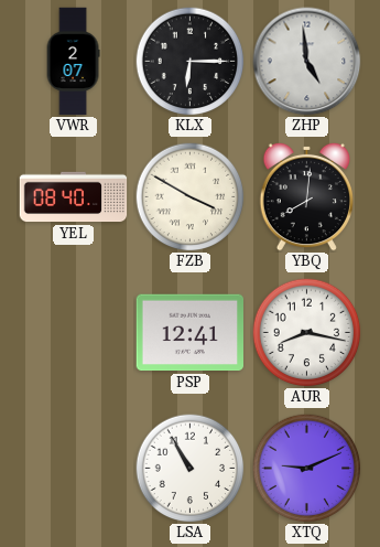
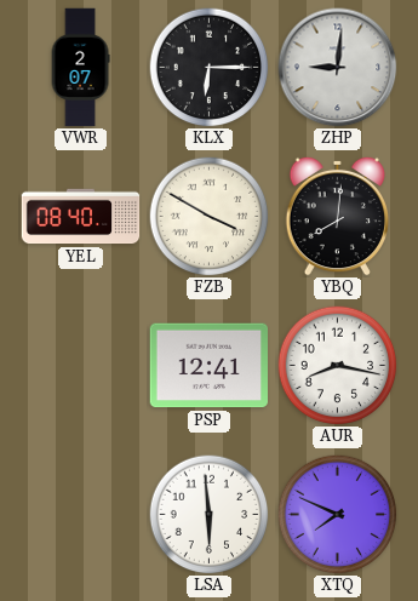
ZHP: 4:59 -> 9:01 (338, 68)
LSA: 10:55 -> 5:59 (210, 515)
XTQ: 9:11 -> 7:49 (338, 515)
